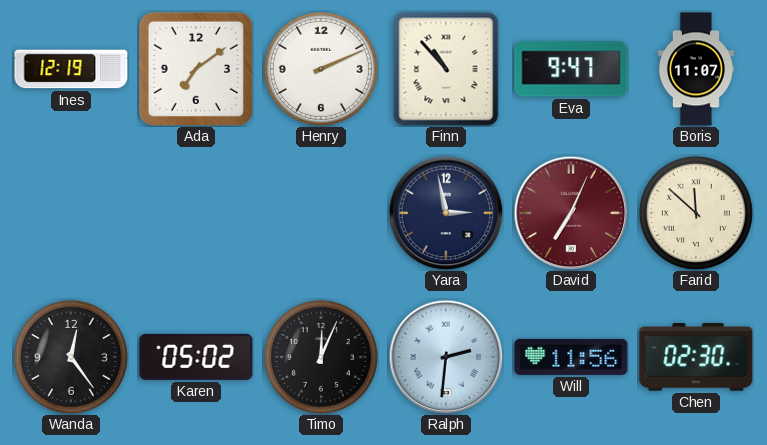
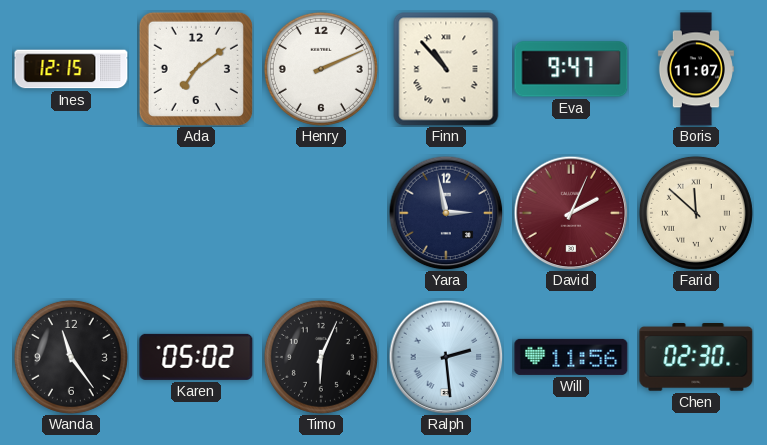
Ines: 12:19 -> 12:15 (71, 69)
David: 7:04 -> 2:04 (571, 213)
Wanda: 12:24 -> 11:24 (71, 357)
Timo: 12:04 -> 6:04 (321, 357)
Ralph: 2:31 -> 2:29 (446, 357)
